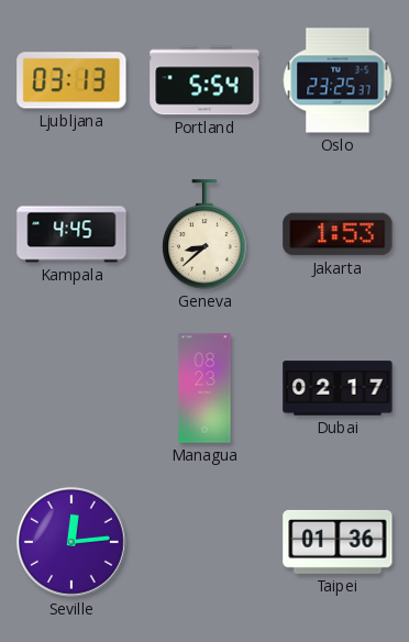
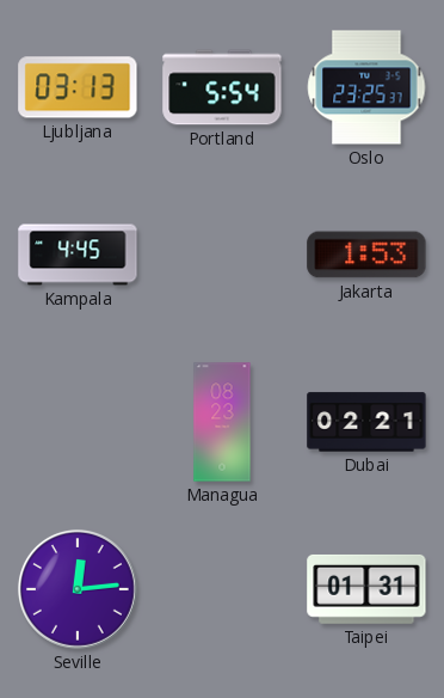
Geneva: 8:38 -> none (204, 234)
Dubai: 02:17 -> 02:21 (366, 422)
Taipei: 01:36 -> 01:31 (366, 589)
